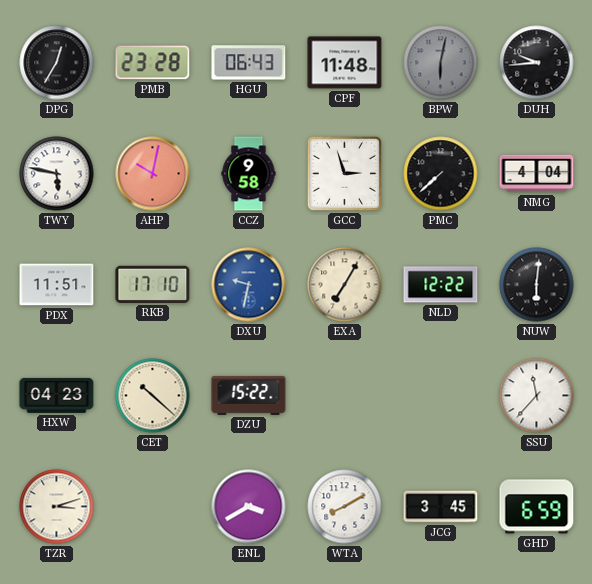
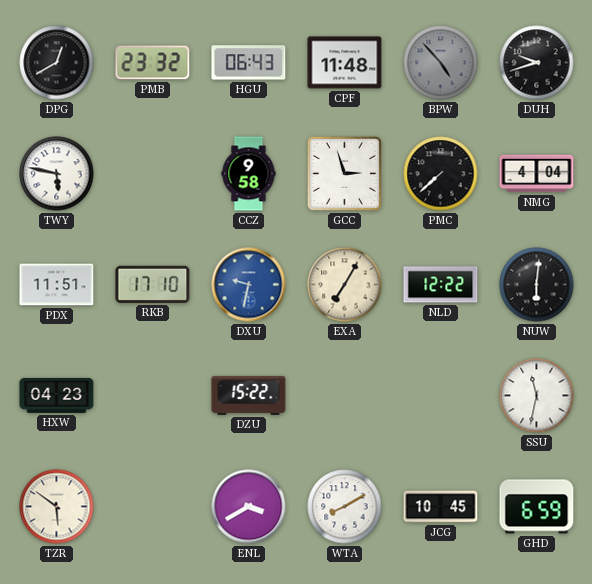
DPG: 12:35 -> 12:40 (57, 63)
PMB: 23:28 -> 23:32 (153, 63)
BPW: 6:02 -> 4:53 (441, 63)
DUH: 9:44 -> 9:42 (537, 63)
AHP: 10:02 -> none (153, 174)
CET: 10:22 -> none (153, 396)
SSU: 11:37 -> 11:32 (537, 396)
TZR: 3:12 -> 5:51 (57, 507)
JCG: 3:45 -> 10:45 (441, 507)
